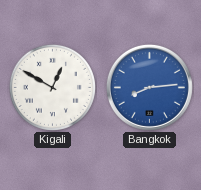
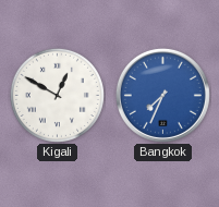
Bangkok: 8:14 -> 7:34 (162, 95)
